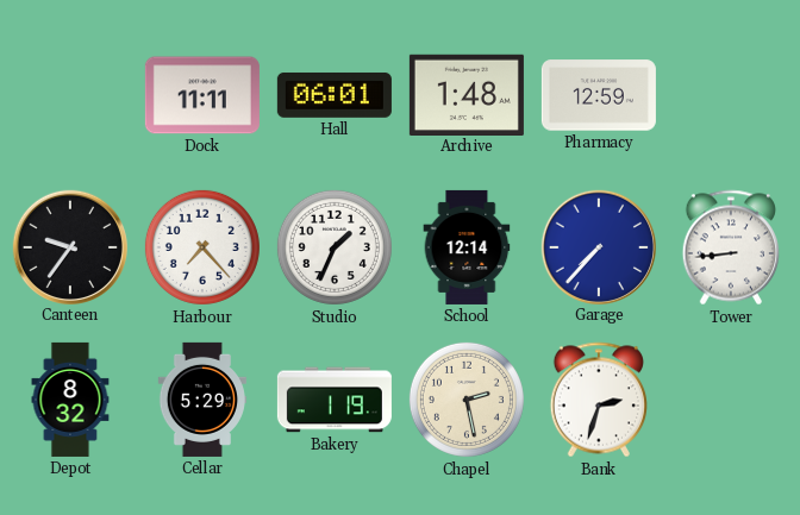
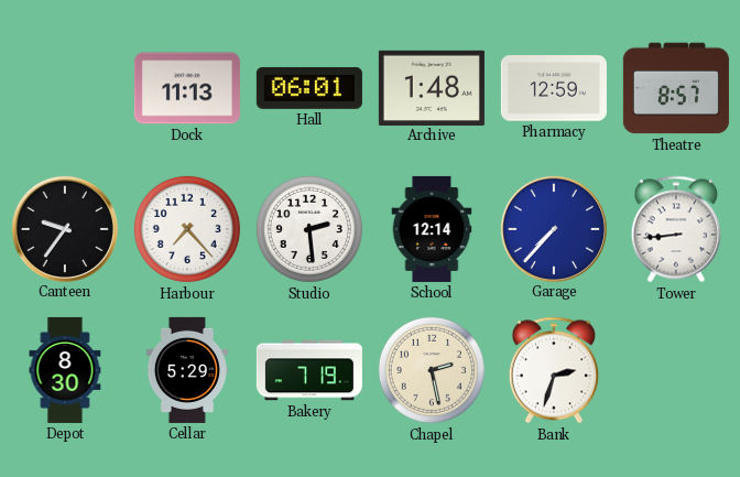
Dock: 11:11 -> 11:13 (187, 88)
Theatre: none -> 8:57 (676, 88)
Studio: 1:34 -> 2:29 (309, 229)
Depot: 8:32 -> 8:30 (65, 370)
Bakery: 1:19 -> 7:19 (309, 370)
